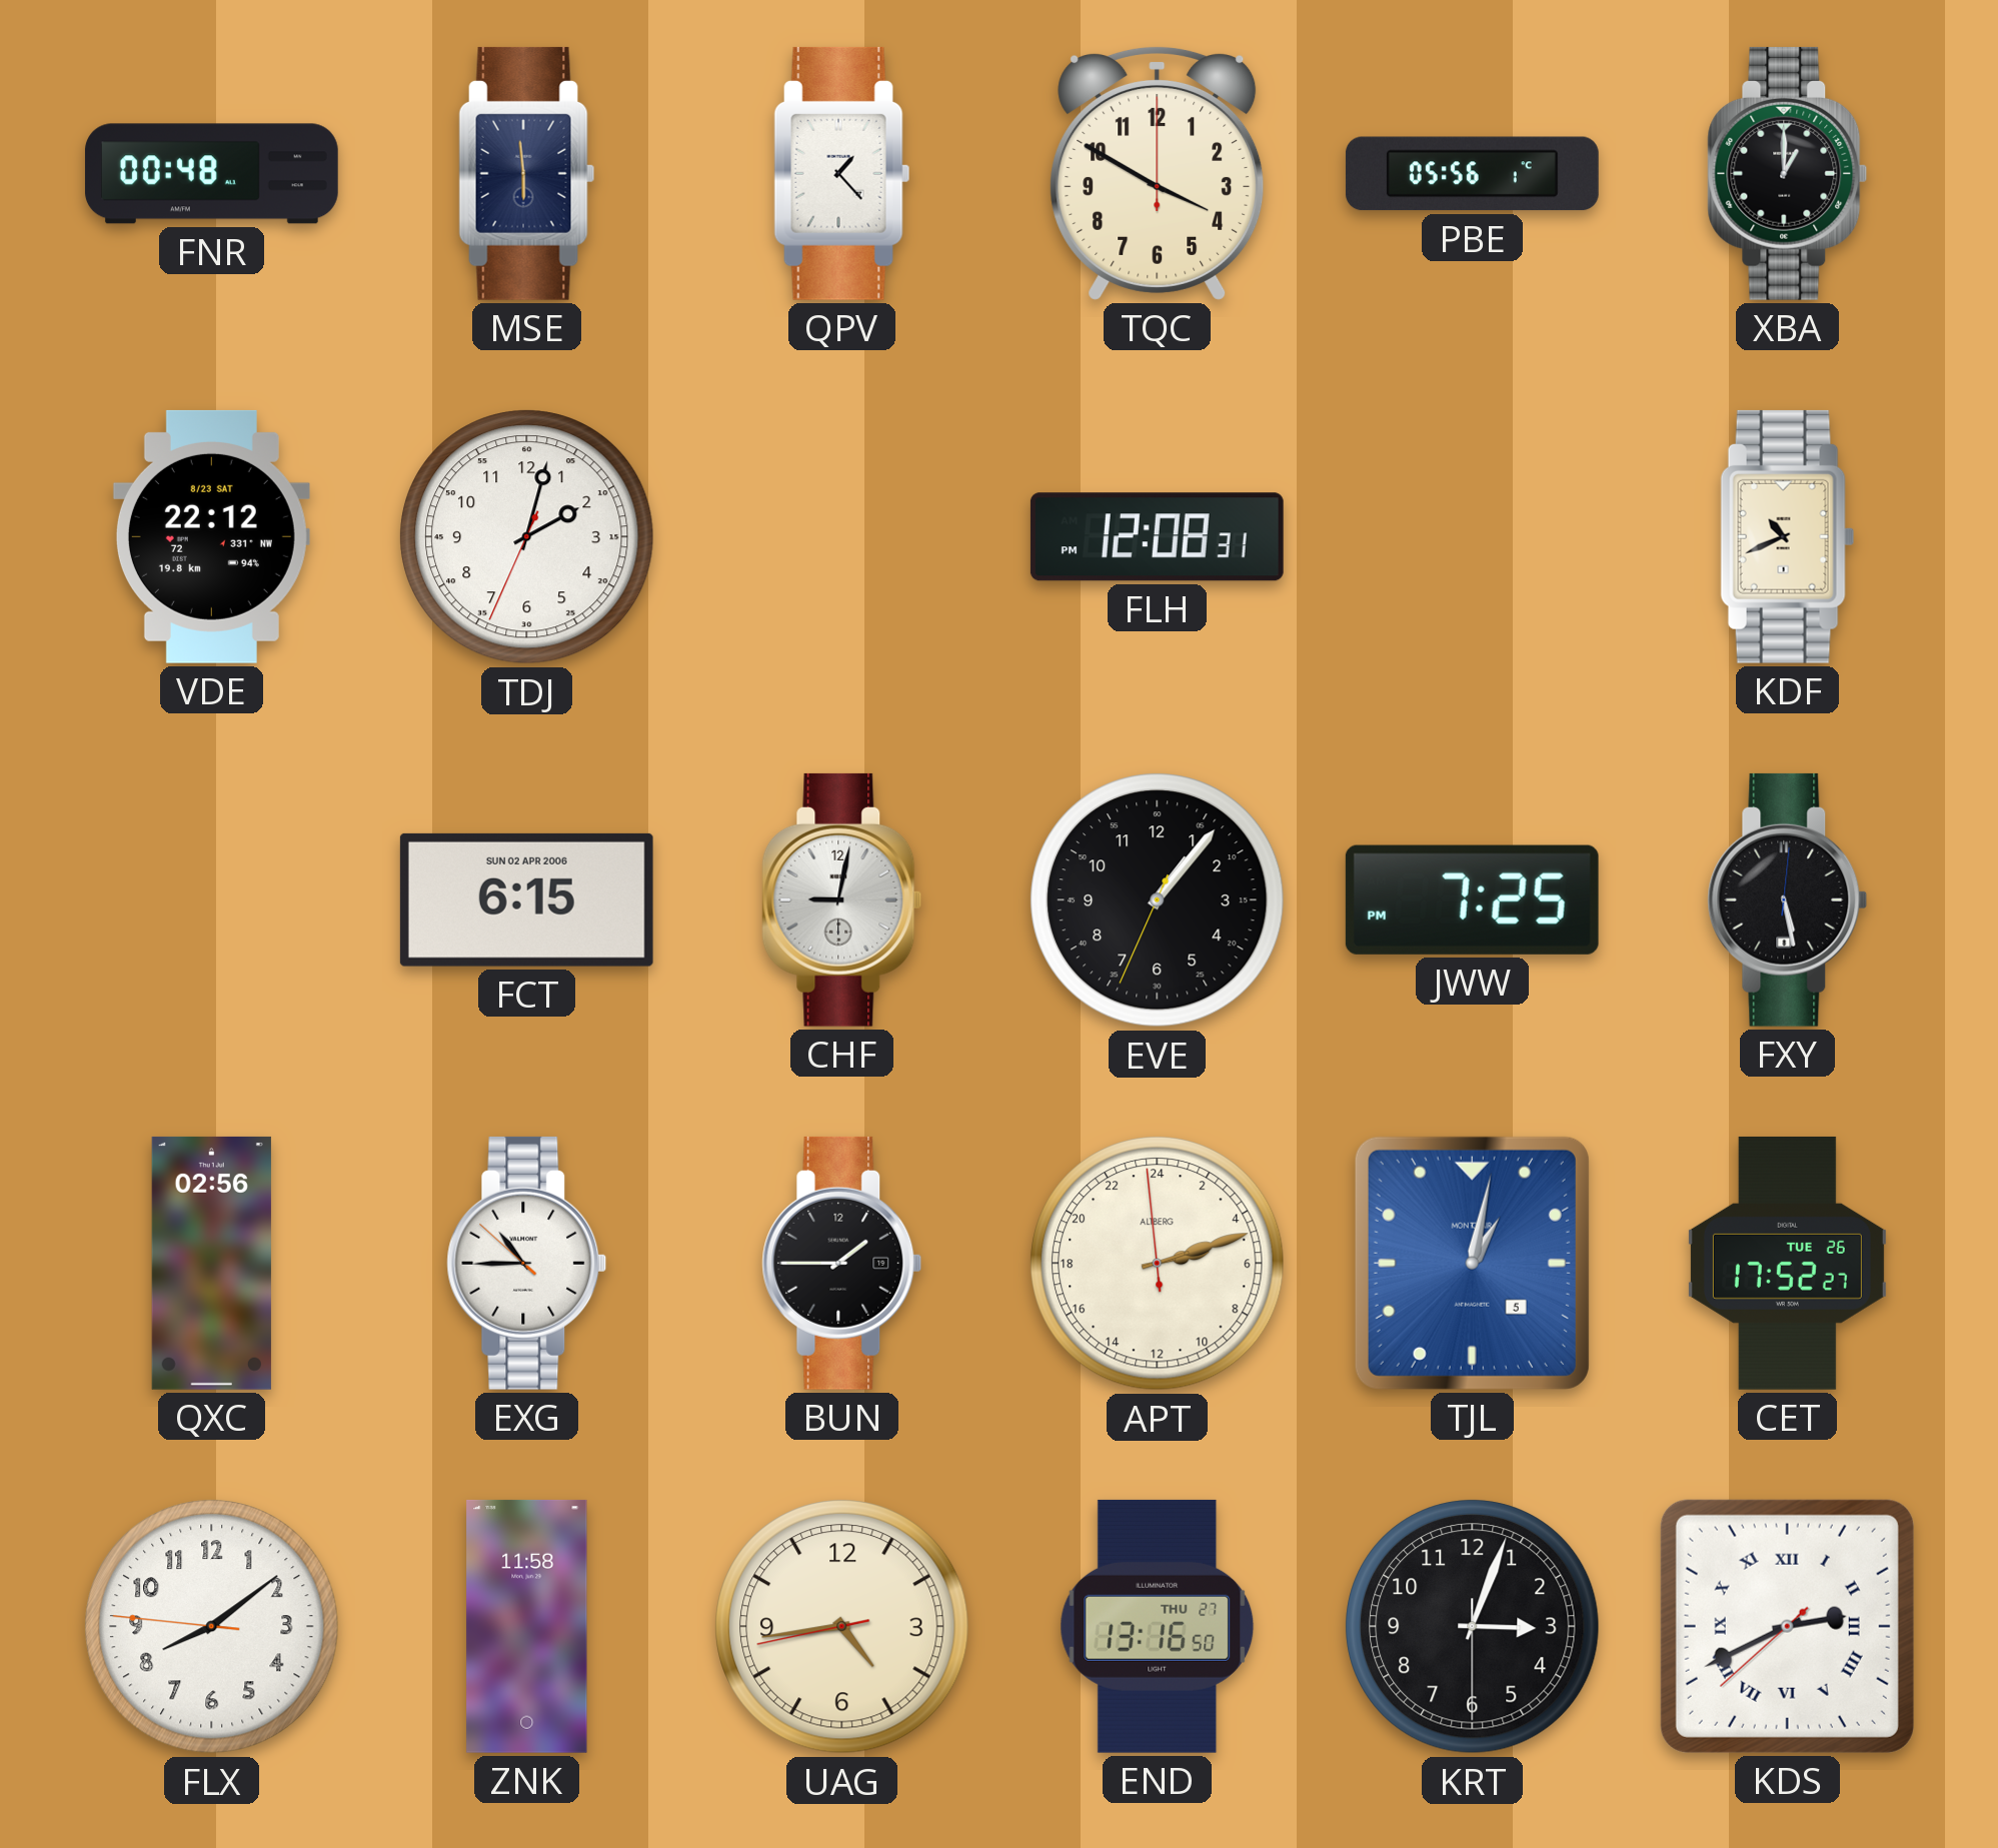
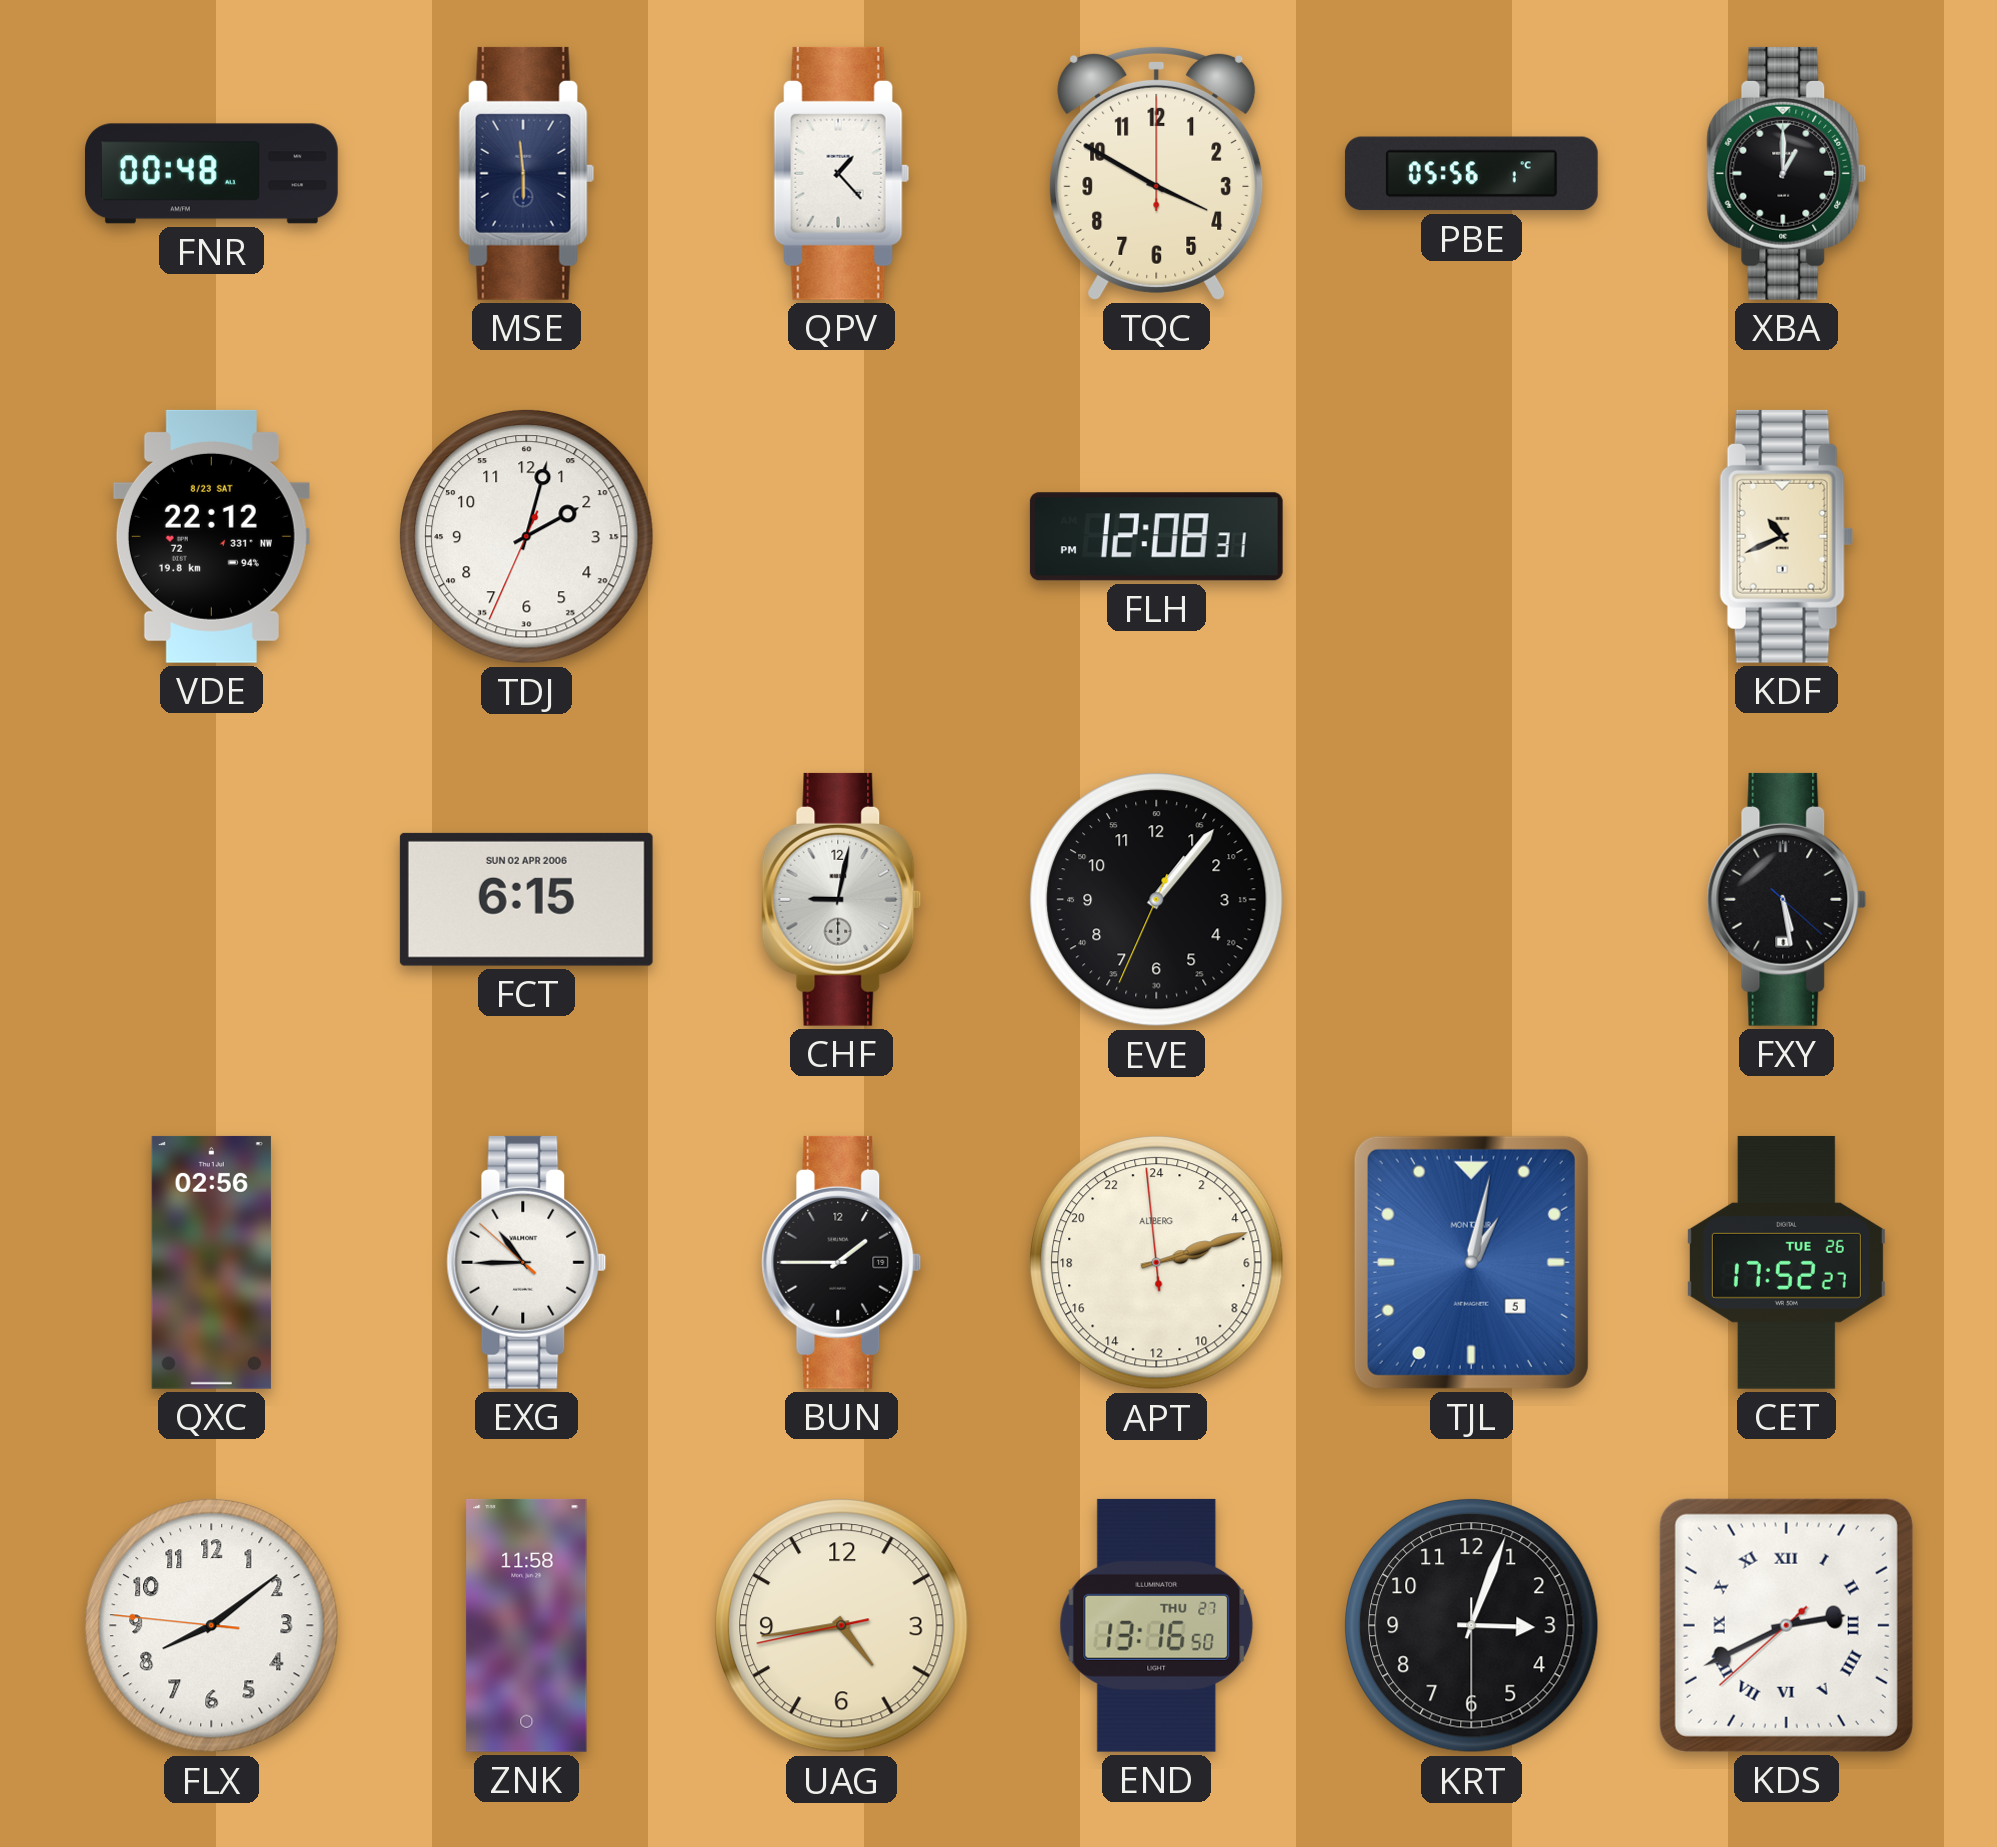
JWW: 7:25 -> none (1472, 899)
FXY: 5:28:01 -> 5:28:22 (1787, 899)
